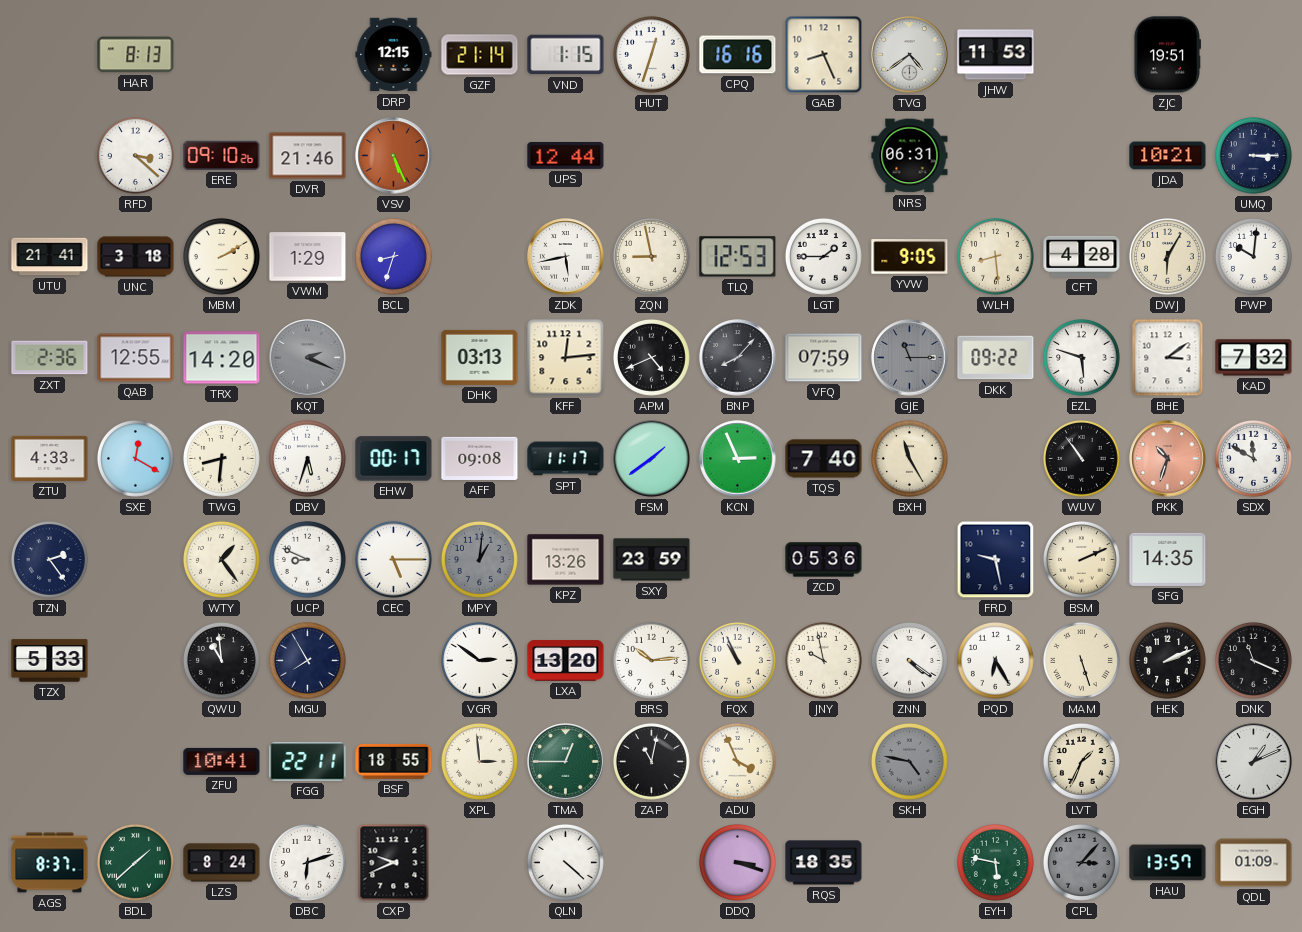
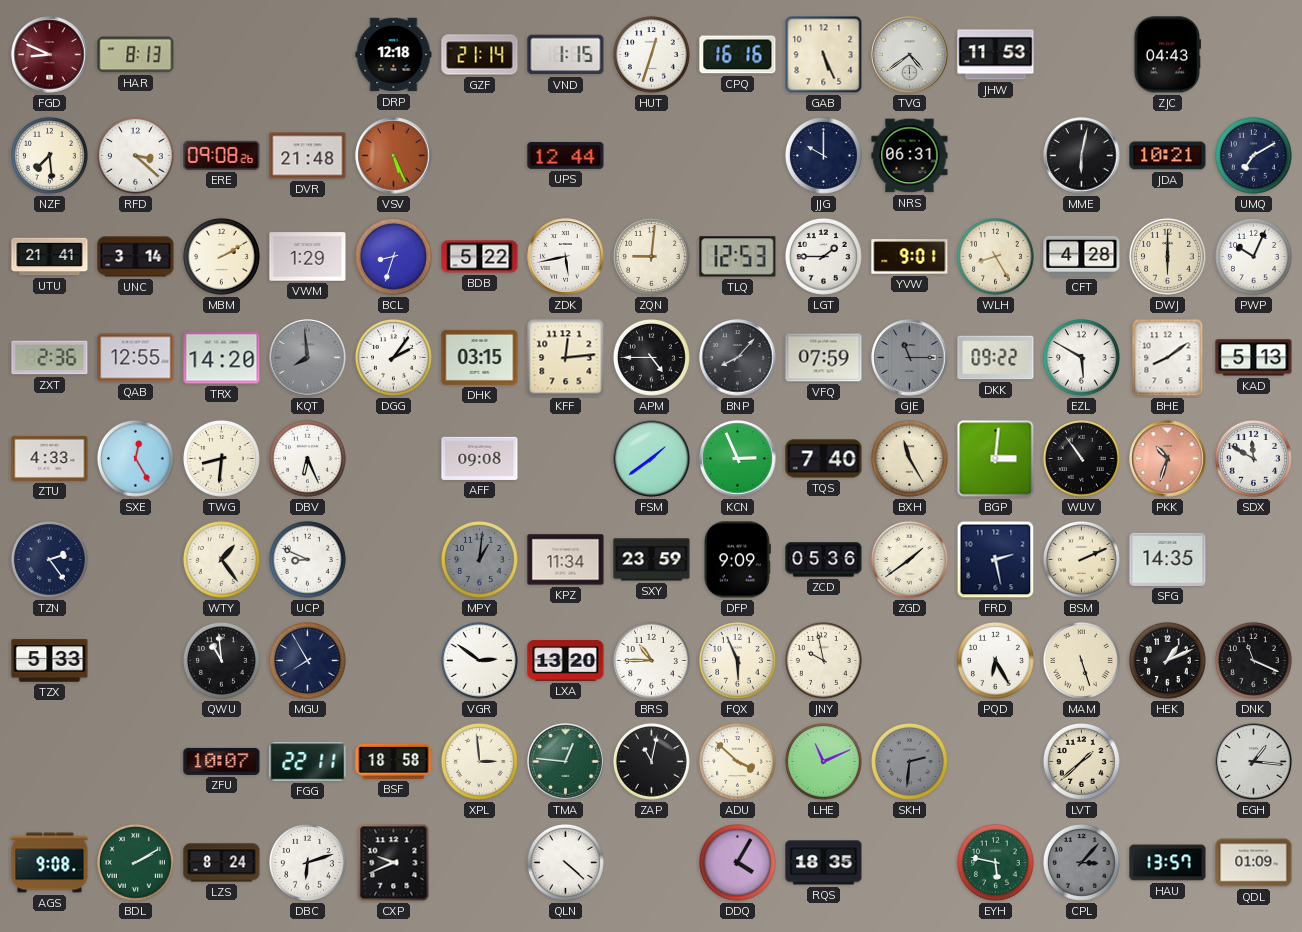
FGD: none -> 8:49 (50, 55)
DRP: 12:15 -> 12:18 (394, 55)
GAB: 8:26 -> 5:26 (824, 55)
ZJC: 19:51 -> 04:43 (1167, 55)
NZF: none -> 7:29 (49, 155)
ERE: 09:10 -> 09:08 (222, 155)
DVR: 21:46 -> 21:48 (308, 156)
JJG: none -> 10:00 (823, 155)
MME: none -> 6:02 (1082, 156)
UMQ: 3:15 -> 7:10 (1253, 155)
UNC: 3:18 -> 3:14 (136, 257)
BDB: none -> 5:22 (480, 257)
ZQN: 8:58 -> 9:01 (651, 256)
YVW: 9:05 -> 9:01 (910, 257)
WLH: 8:29 -> 8:25 (995, 256)
DWJ: 6:05 -> 6:00 (1167, 256)
PWP: 10:01 -> 10:04 (1253, 256)
KQT: 2:19 -> 7:59 (308, 358)
DGG: none -> 2:06 (393, 357)
DHK: 03:13 -> 03:15 (480, 357)
APM: 4:41 -> 4:45 (651, 357)
EZL: 5:48 -> 5:50 (1081, 357)
BHE: 3:09 -> 8:09 (1168, 358)
KAD: 7:32 -> 5:13 (1254, 358)
SXE: 12:20 -> 12:25 (135, 458)
DBV: 5:33 -> 6:26 (307, 458)
EHW: 00:17 -> none (394, 459)
SPT: 11:17 -> none (566, 459)
BGP: none -> 3:01 (996, 459)
CEC: 5:15 -> none (393, 559)
KPZ: 13:26 -> 11:34 (566, 560)
DFP: none -> 9:09 (737, 560)
ZGD: none -> 1:39 (909, 559)
FRD: 9:28 -> 2:28 (996, 560)
BRS: 10:14 -> 10:45 (651, 660)
FQX: 10:56 -> 5:56 (737, 660)
ZNN: 4:21 -> none (909, 660)
HEK: 2:11 -> 1:11 (1167, 660)
ZFU: 10:41 -> 10:07 (222, 761)
BSF: 18:55 -> 18:58 (394, 761)
TMA: 12:45 -> 12:46 (566, 762)
ADU: 3:56 -> 3:52 (737, 761)
LHE: none -> 11:11 (823, 761)
SKH: 4:47 -> 2:31 (909, 761)
LVT: 1:34 -> 1:38 (1081, 761)
EGH: 1:11 -> 1:16 (1254, 762)
AGS: 8:37 -> 9:08 (50, 863)
BDL: 1:38 -> 2:10 (135, 862)
DDQ: 3:18 -> 4:05 (737, 862)
